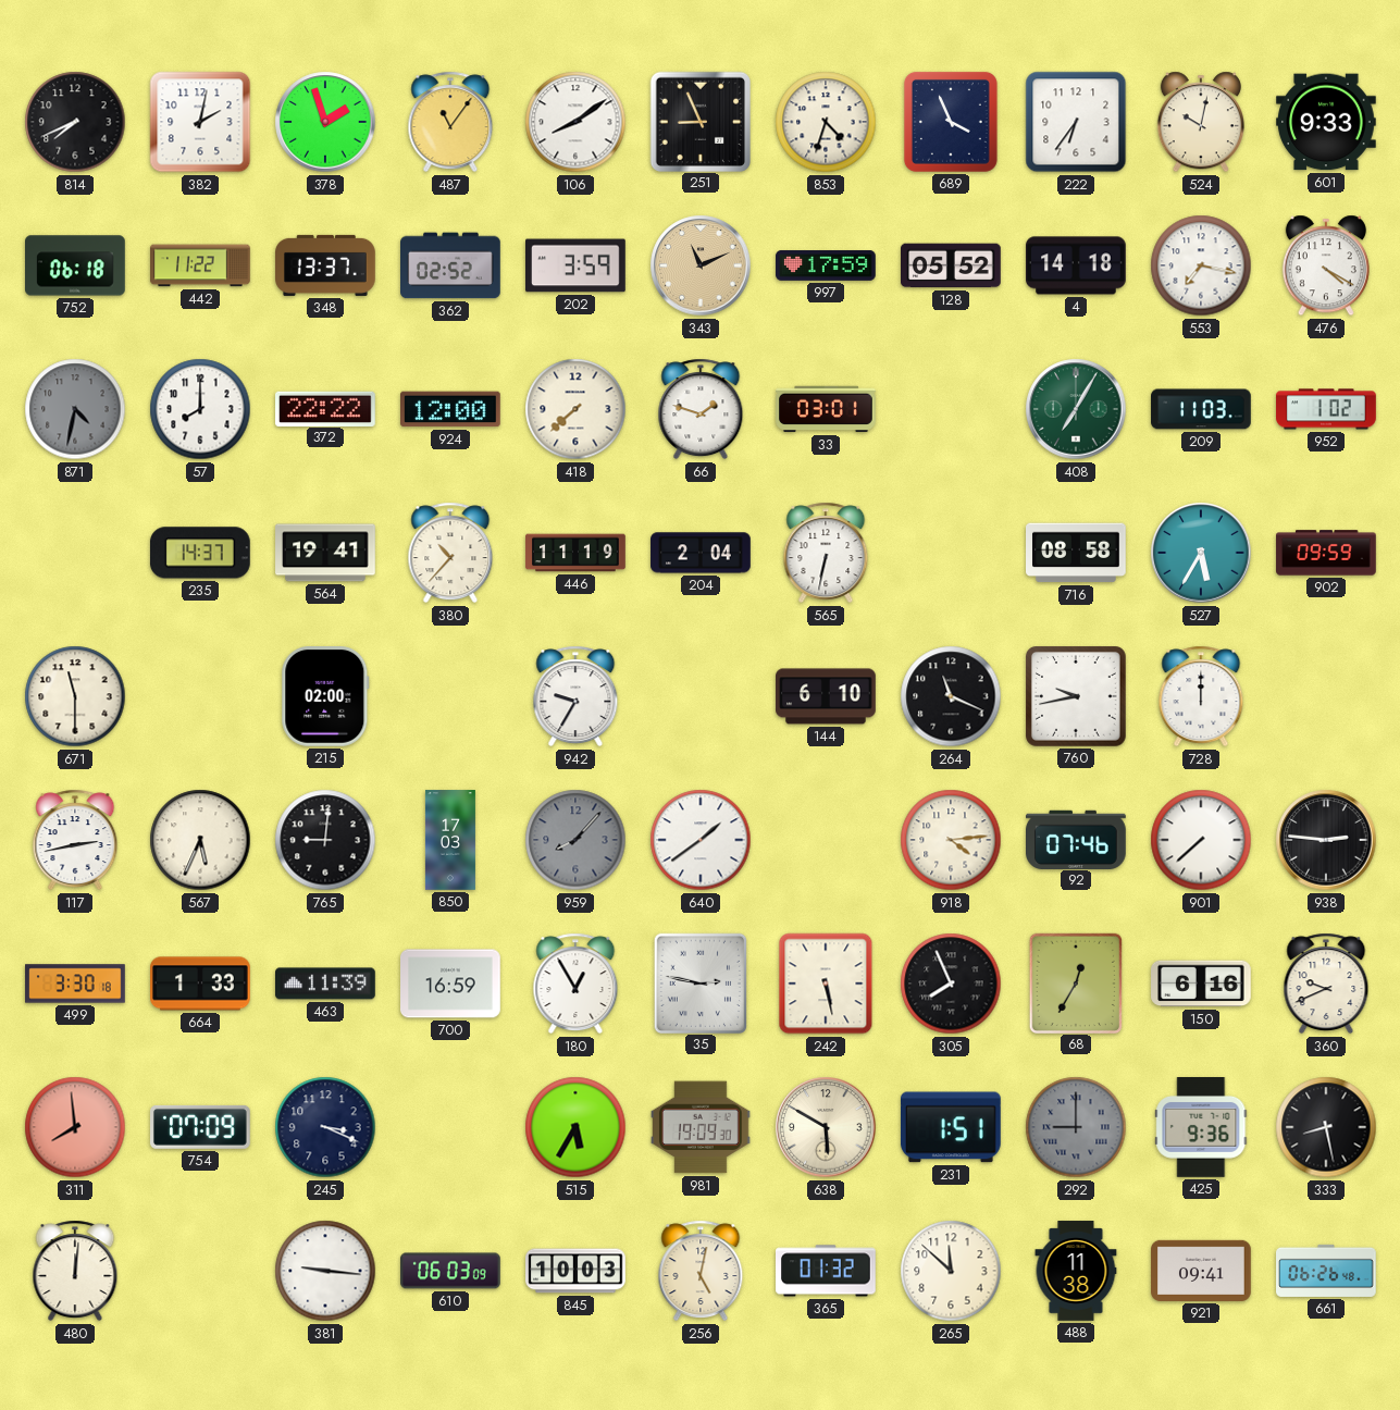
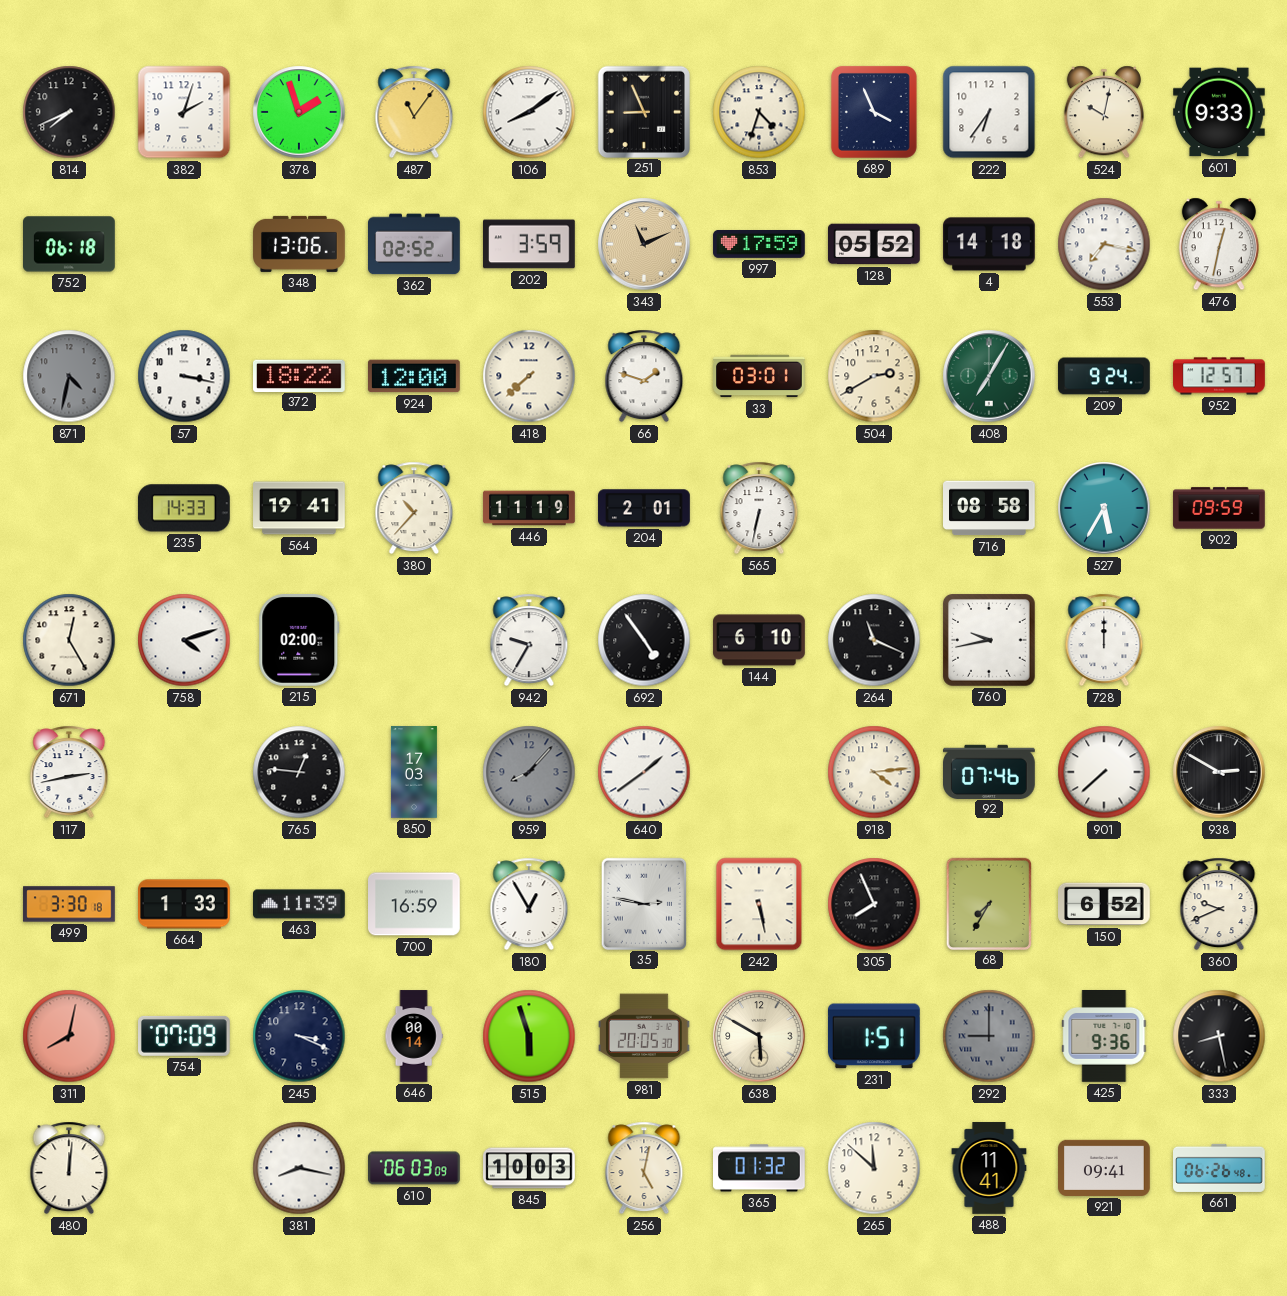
382: 2:02 -> 2:03 (184, 112)
442: 11:22 -> none (200, 265)
348: 13:37 -> 13:06 (299, 244)
476: 4:20 -> 12:32 (1219, 244)
57: 8:00 -> 3:17 (184, 376)
372: 22:22 -> 18:22 (300, 375)
504: none -> 2:40 (874, 376)
209: 11:03 -> 9:24 (1104, 376)
952: 1:02 -> 12:57 (1219, 376)
235: 14:37 -> 14:33 (184, 508)
204: 2:04 -> 2:01 (644, 508)
671: 11:30 -> 12:25 (69, 640)
758: none -> 4:12 (184, 640)
692: none -> 4:54 (644, 640)
567: 5:34 -> none (200, 840)
765: 9:01 -> 12:46 (299, 772)
938: 2:46 -> 2:50 (1219, 772)
68: 12:35 -> 7:35 (988, 903)
150: 6:16 -> 6:52 (1105, 904)
311: 7:59 -> 8:02 (69, 1036)
646: none -> 00:14 (414, 1036)
515: 5:35 -> 5:57 (529, 1036)
981: 19:09 -> 20:05 (645, 1036)
381: 9:16 -> 8:17 (299, 1168)
488: 11:38 -> 11:41 (989, 1168)
